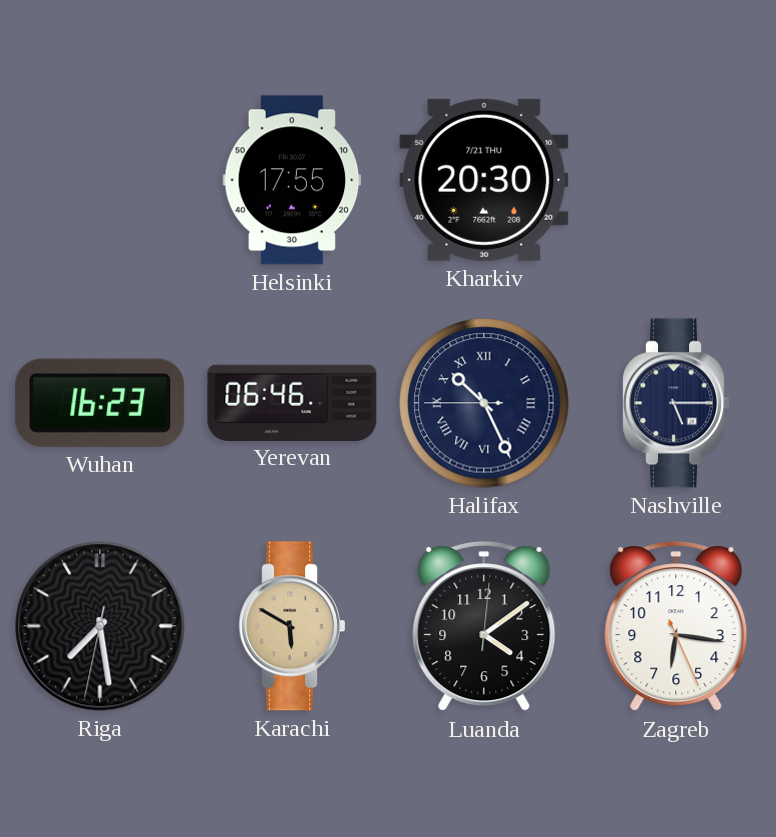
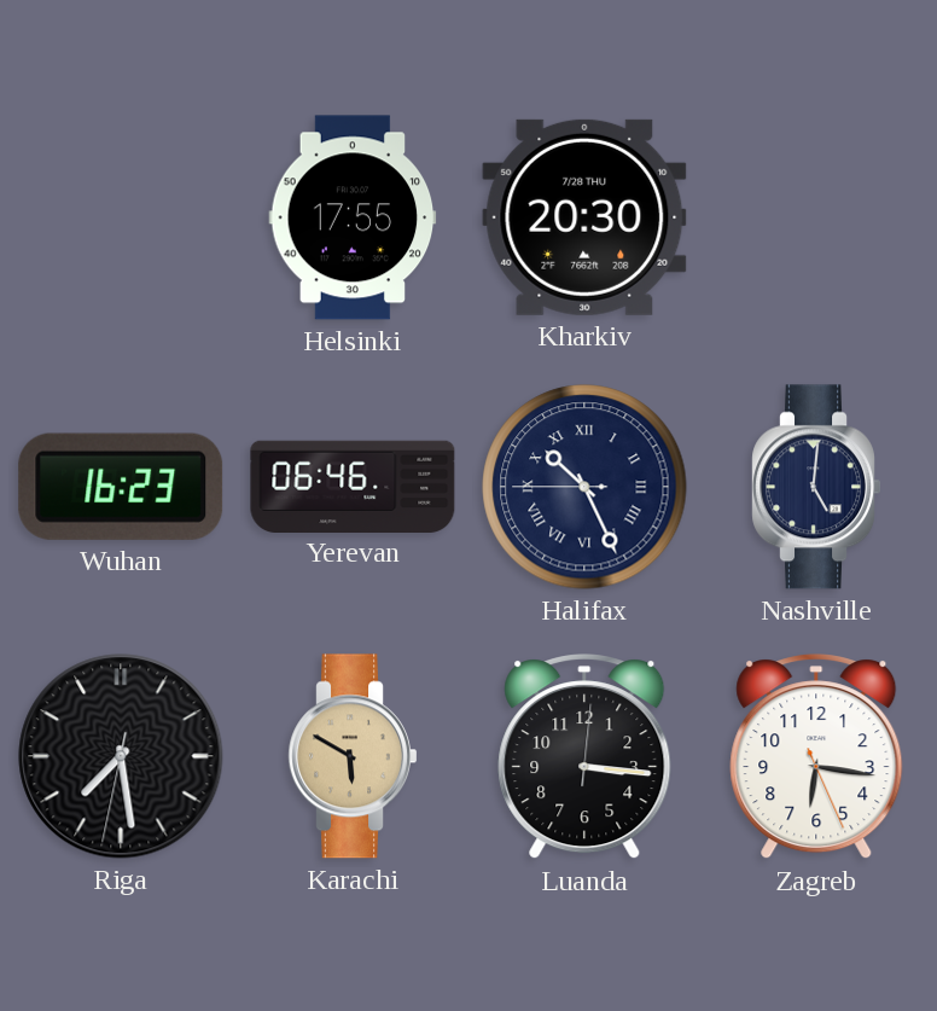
Kharkiv date: 7/21 THU -> 7/28 THU (584, 217)
Nashville: 5:15 -> 5:01 (815, 487)
Luanda: 4:09 -> 3:16 (584, 757)
